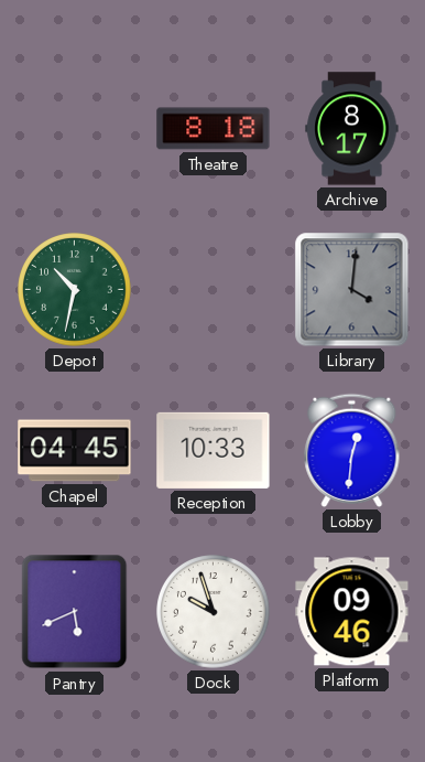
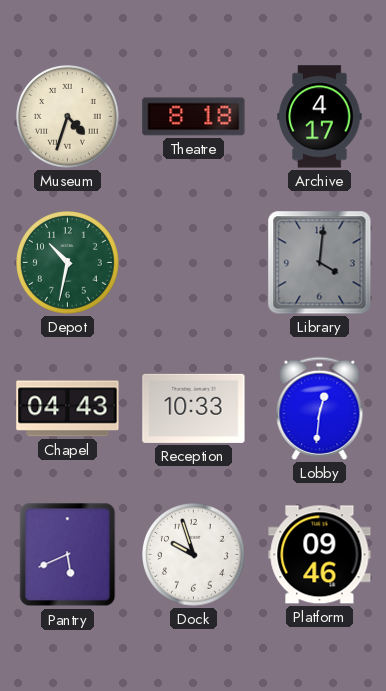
Museum: none -> 4:33 (68, 117)
Archive: 8:17 -> 4:17 (320, 117)
Chapel: 04:45 -> 04:43 (68, 409)
